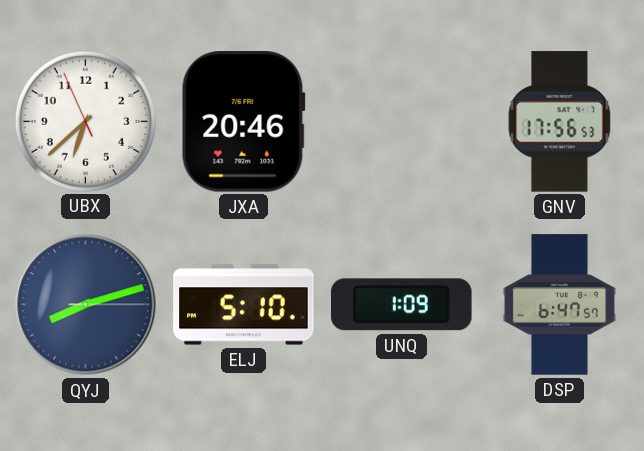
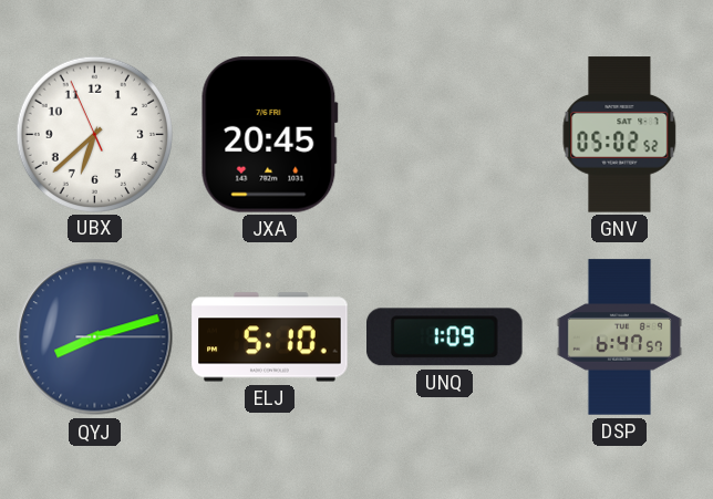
JXA: 20:46 -> 20:45 (269, 135)
GNV: 17:56 -> 05:02 (620, 135)
